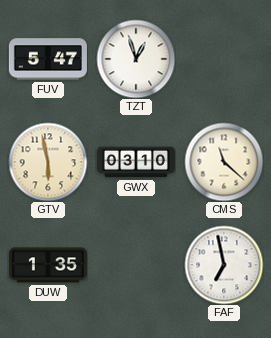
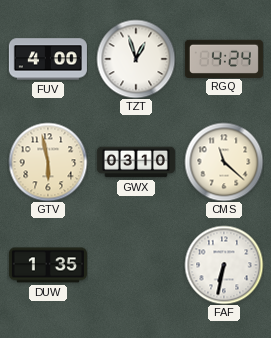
FUV: 5:47 -> 4:00 (48, 59)
RGQ: none -> 4:24 (224, 58)
FAF: 6:58 -> 6:32 (224, 265)
